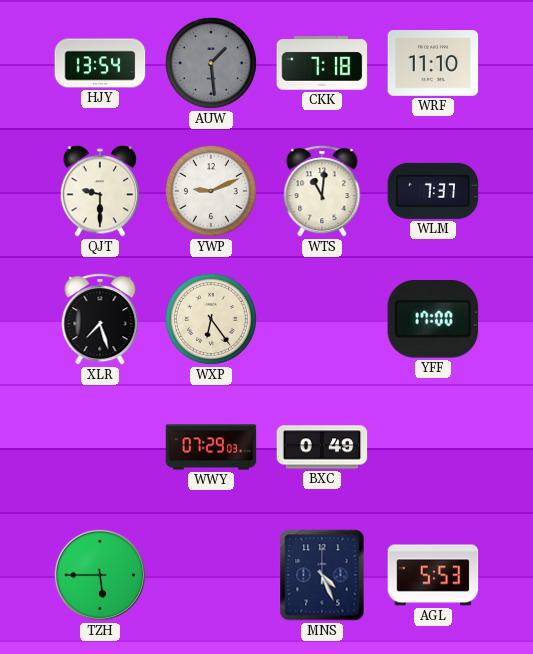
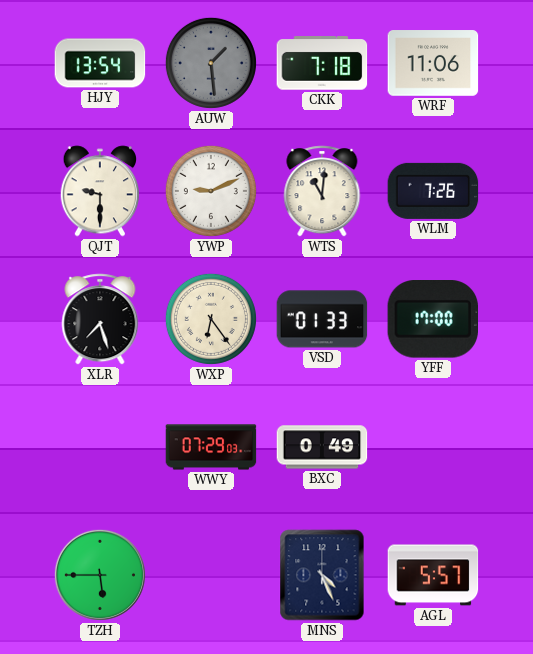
WRF: 11:10 -> 11:06 (433, 63)
WLM: 7:37 -> 7:26 (433, 191)
VSD: none -> 01:33 (322, 319)
AGL: 5:53 -> 5:57 (433, 575)
